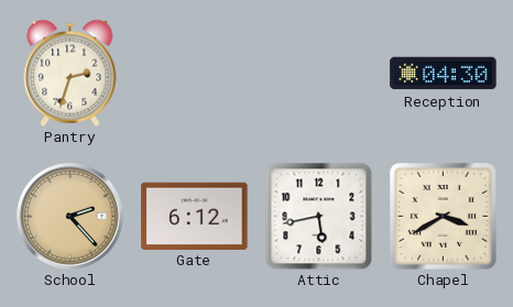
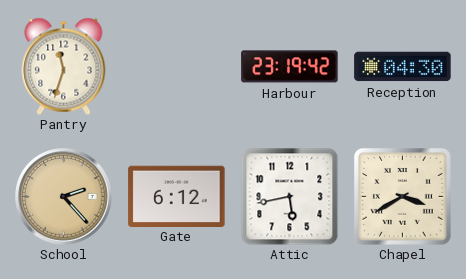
Pantry: 2:33 -> 11:33 (64, 66)
Harbour: none -> 23:19 (290, 67)
